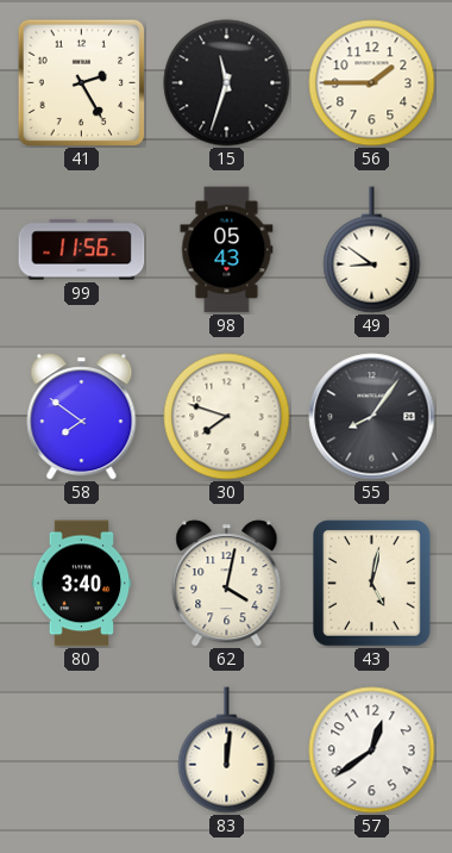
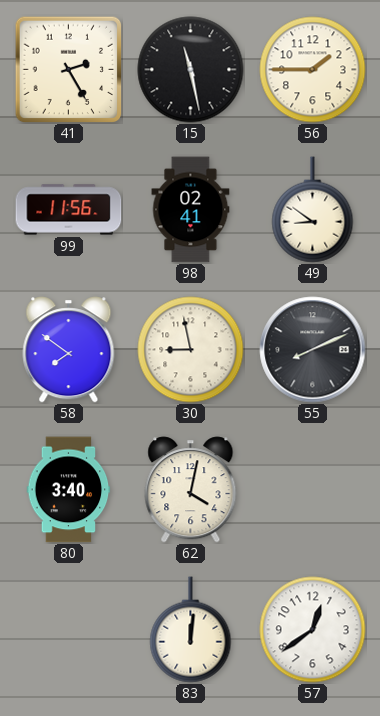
15: 11:33 -> 11:28 (191, 70)
98: 05:43 -> 02:41 (191, 210)
30: 7:48 -> 8:58 (191, 350)
55: 8:06 -> 8:11 (313, 350)
43: 5:02 -> none (372, 584)
